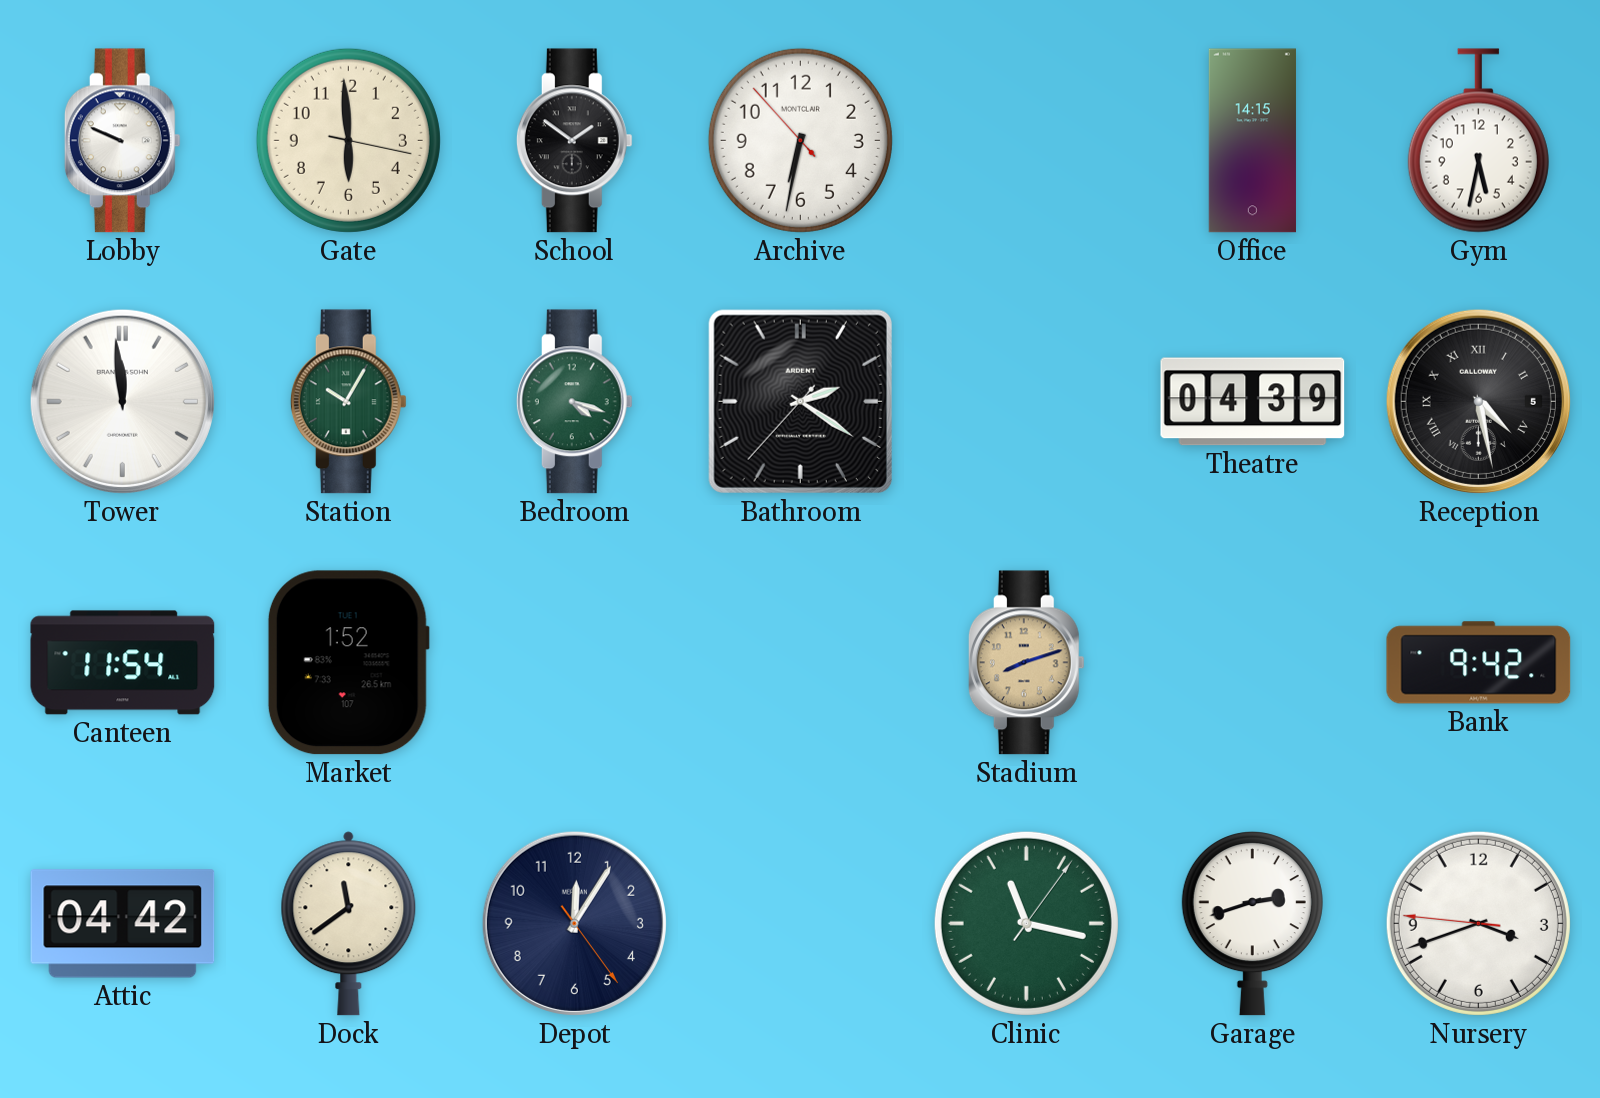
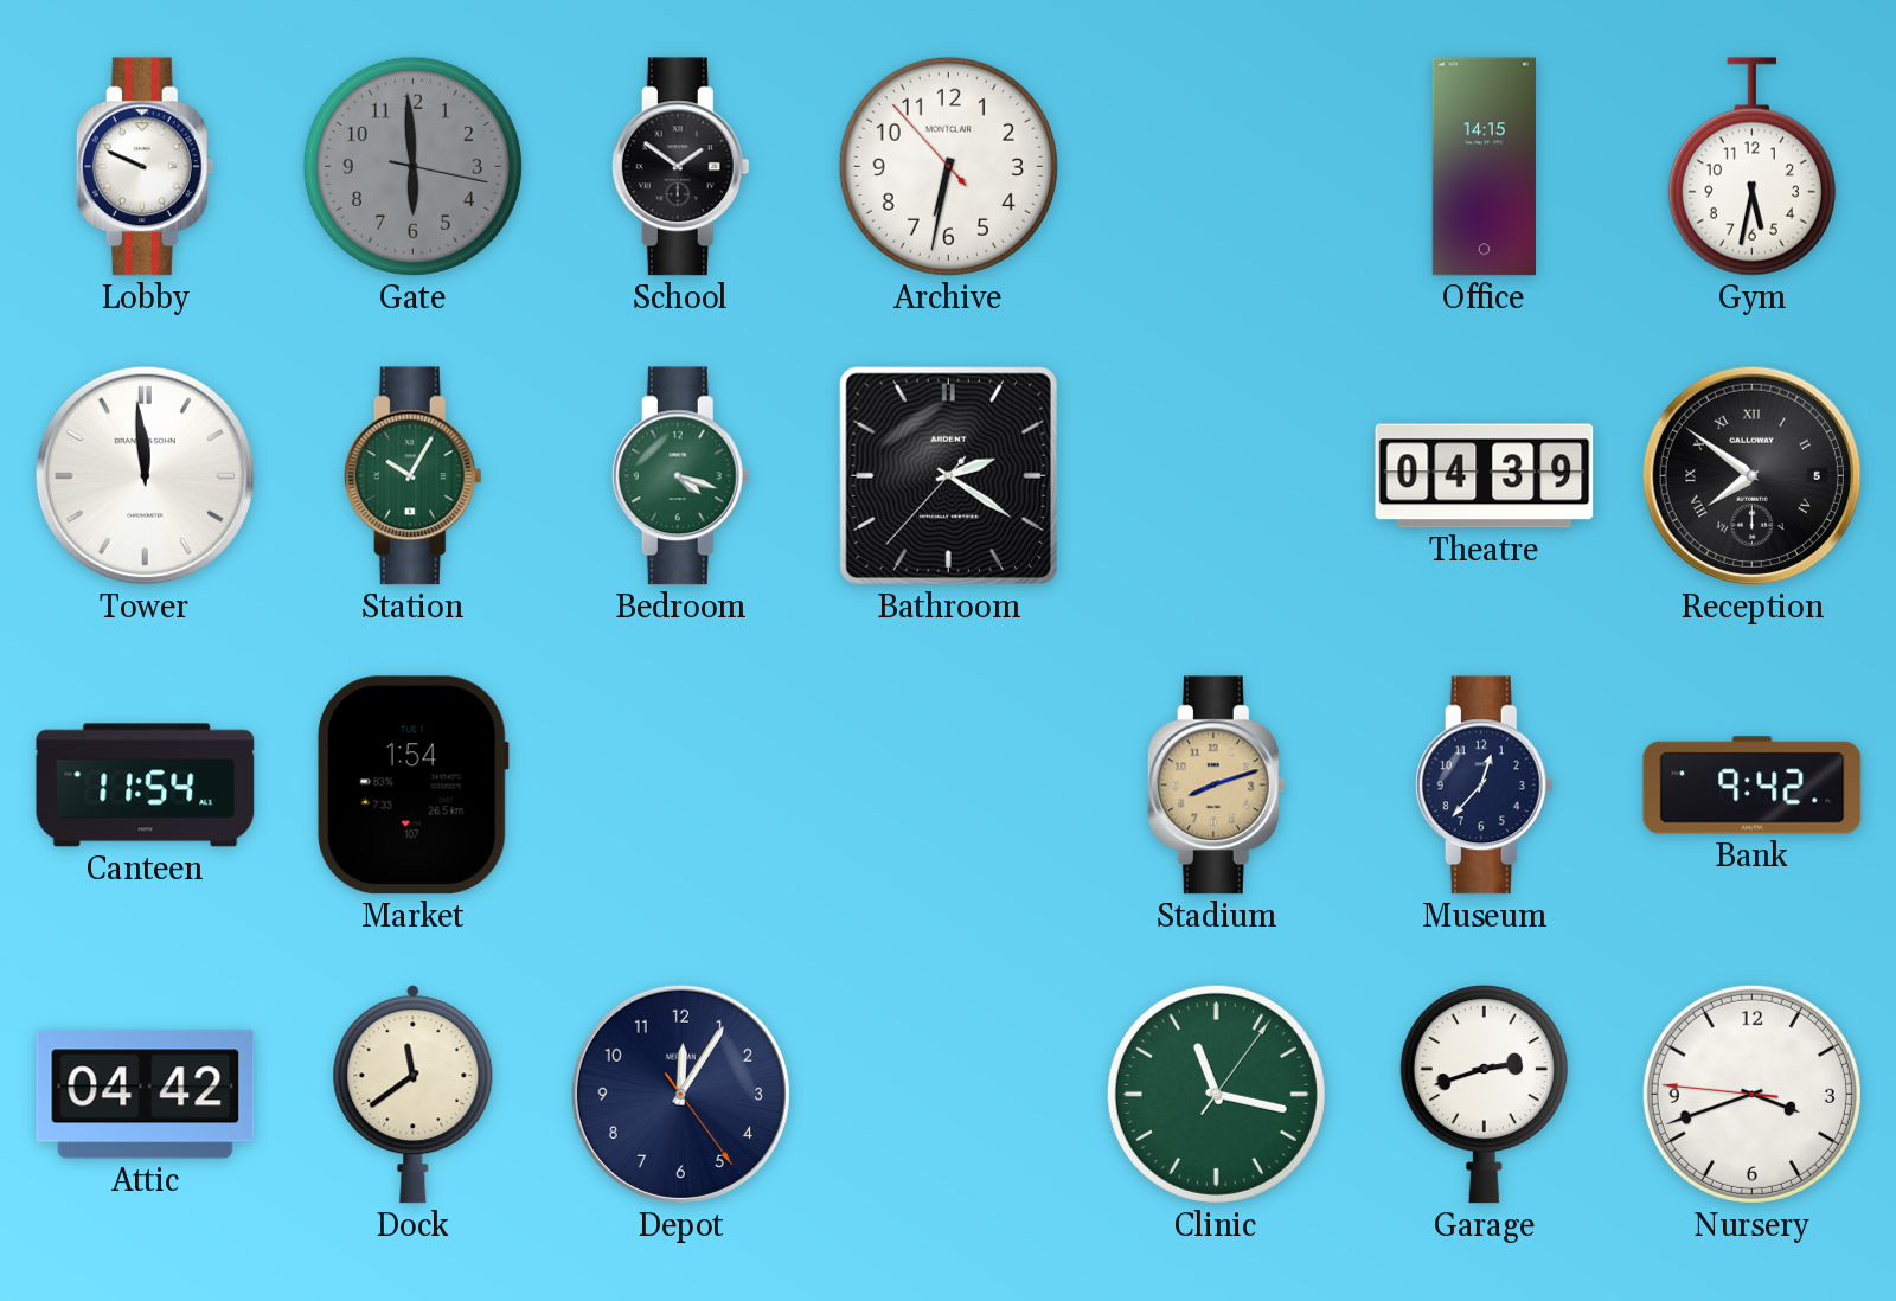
Gate dial: cream -> grey (412, 166)
Reception: 4:28 -> 7:51 (1751, 475)
Market: 1:52 -> 1:54 (412, 786)
Museum: none -> 12:37 (1484, 786)
